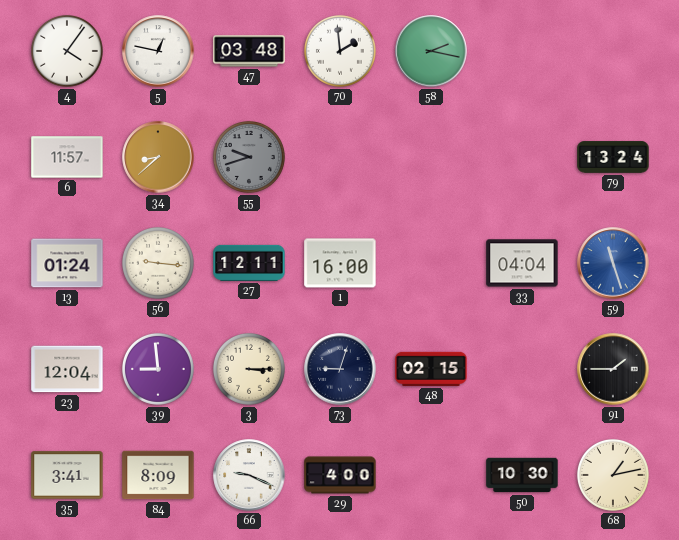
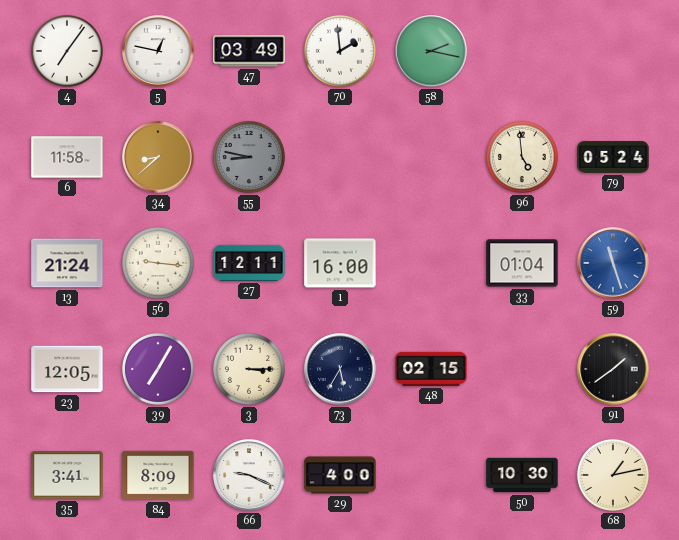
4: 4:06 -> 7:06 (67, 51)
47: 03:48 -> 03:49 (249, 51)
6: 11:57 -> 11:58 (67, 157)
55: 9:42 -> 8:47 (249, 157)
96: none -> 4:59 (522, 157)
79: 13:24 -> 05:24 (613, 157)
13: 01:24 -> 21:24 (67, 263)
33: 04:04 -> 01:04 (522, 263)
23: 12:04 -> 12:05 (67, 369)
39: 8:59 -> 7:05 (158, 369)
73: 9:03 -> 5:35 (340, 369)
91: 1:45 -> 1:39 (613, 369)
